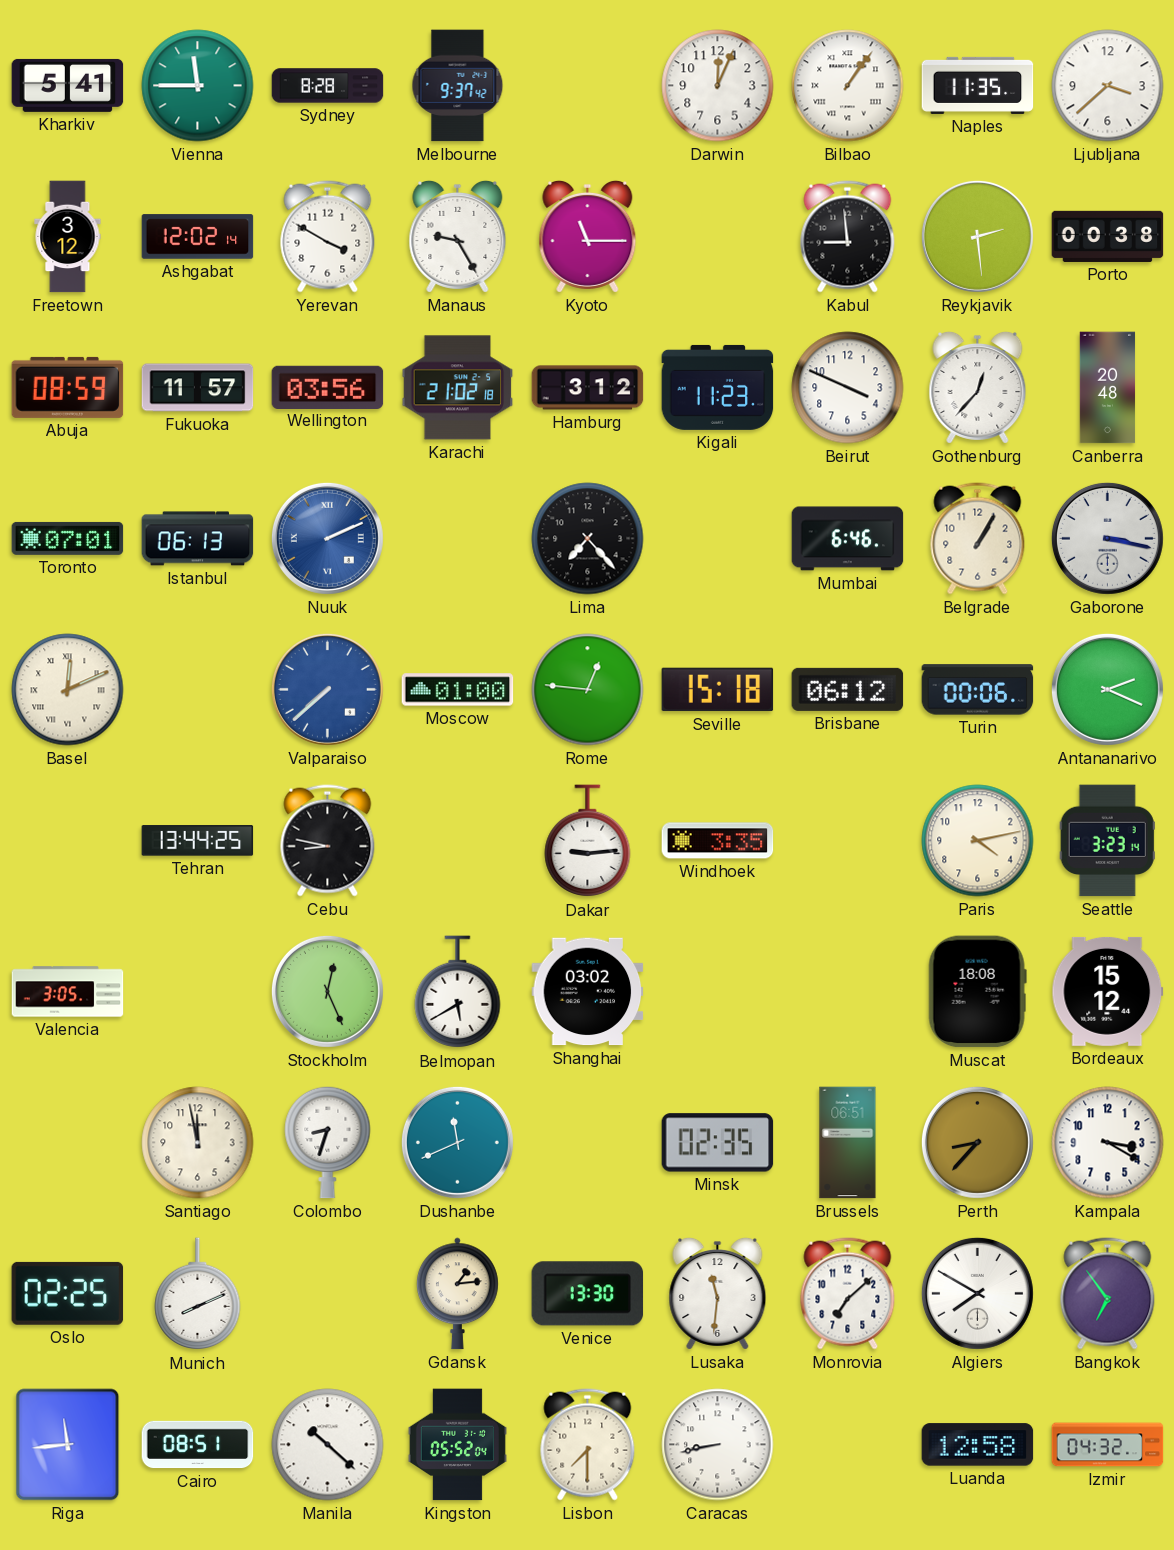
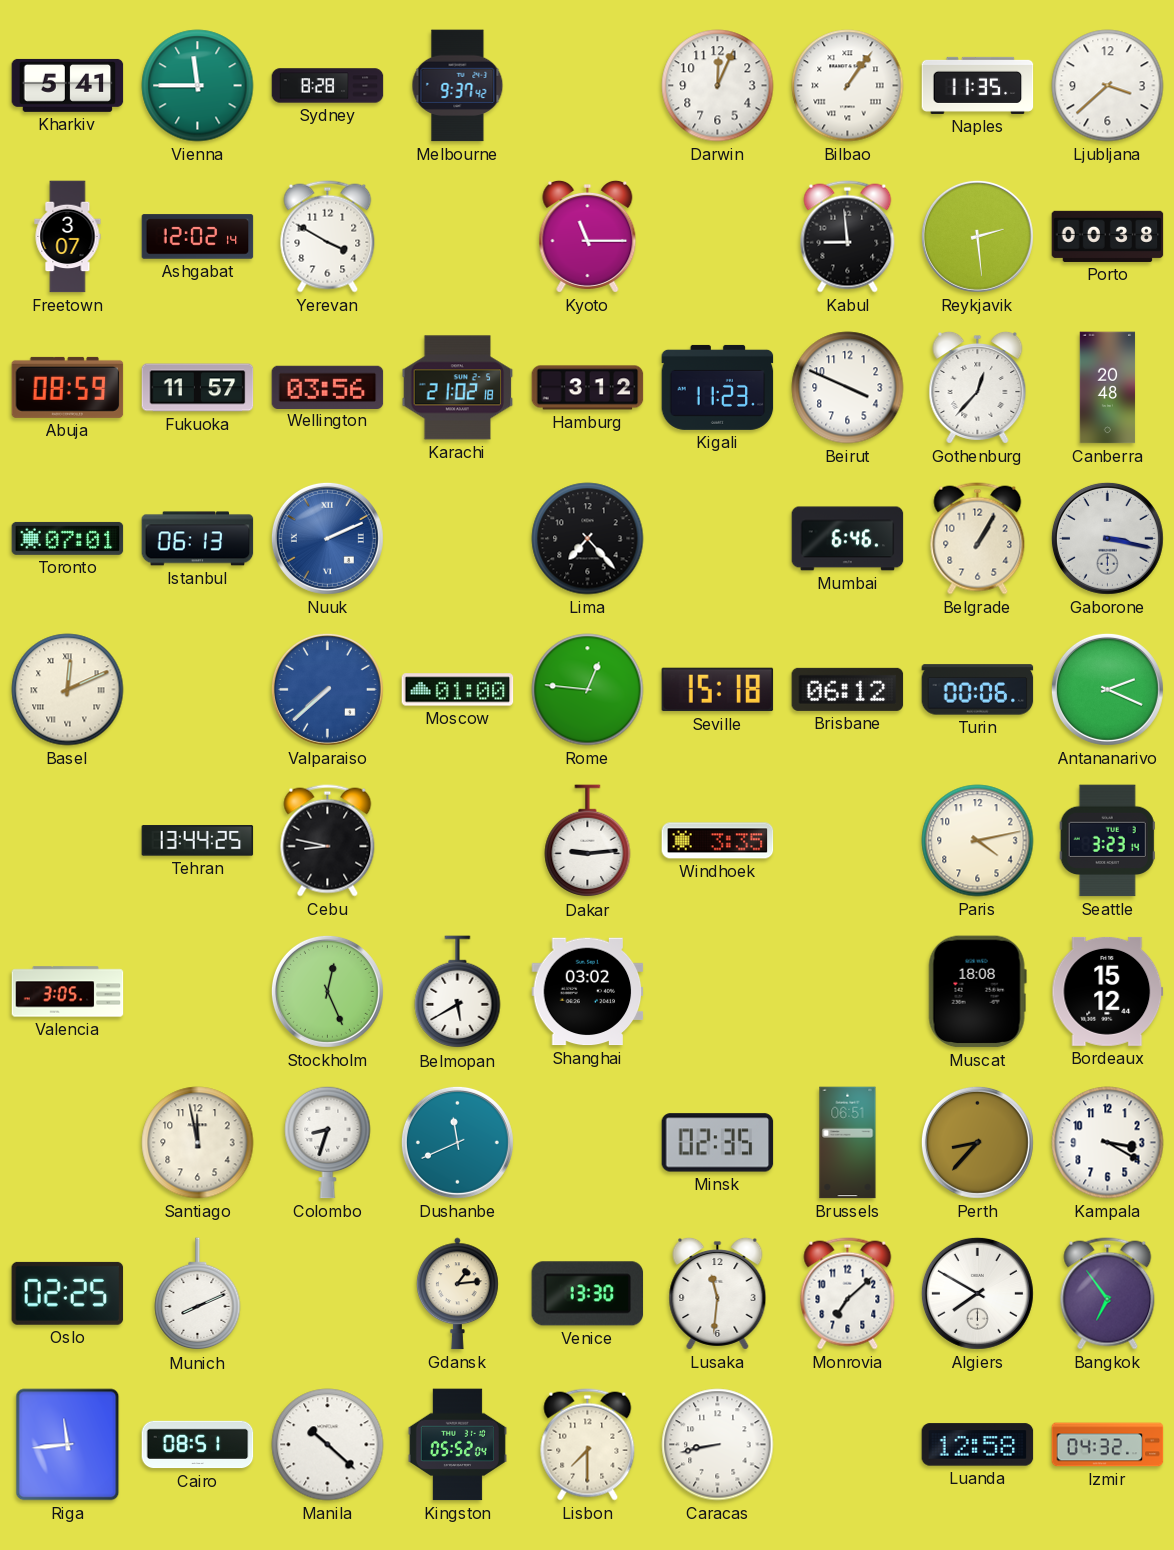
Freetown: 3:12 -> 3:07 (68, 237)
Manaus: 9:25 -> none (458, 236)
